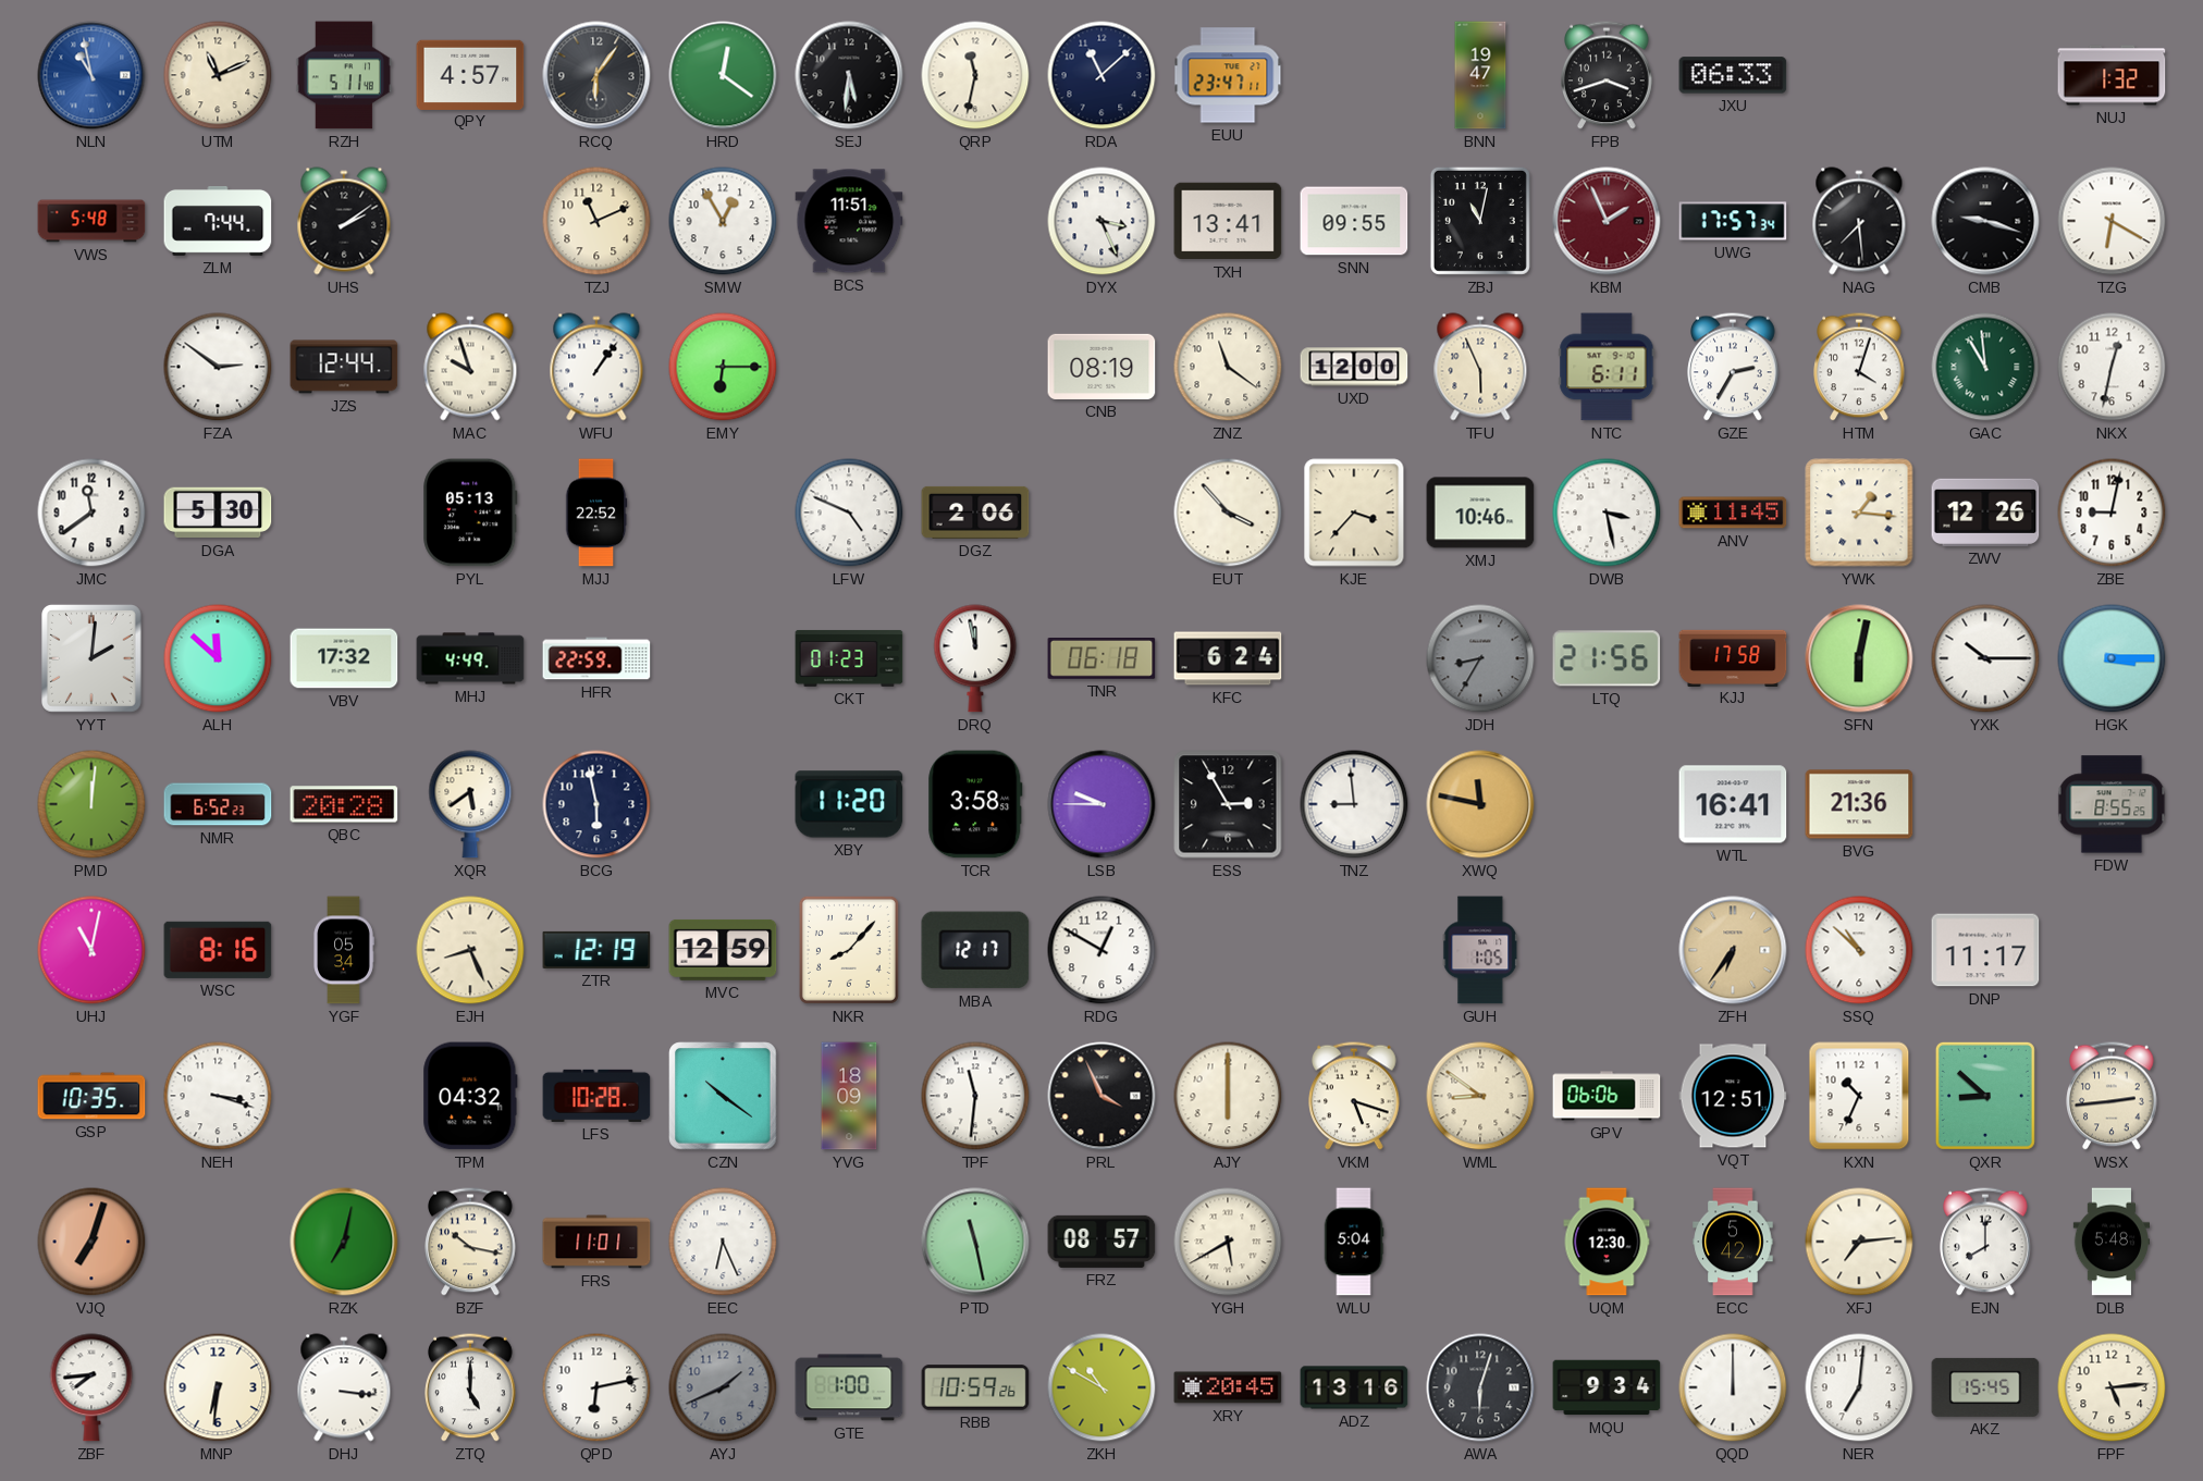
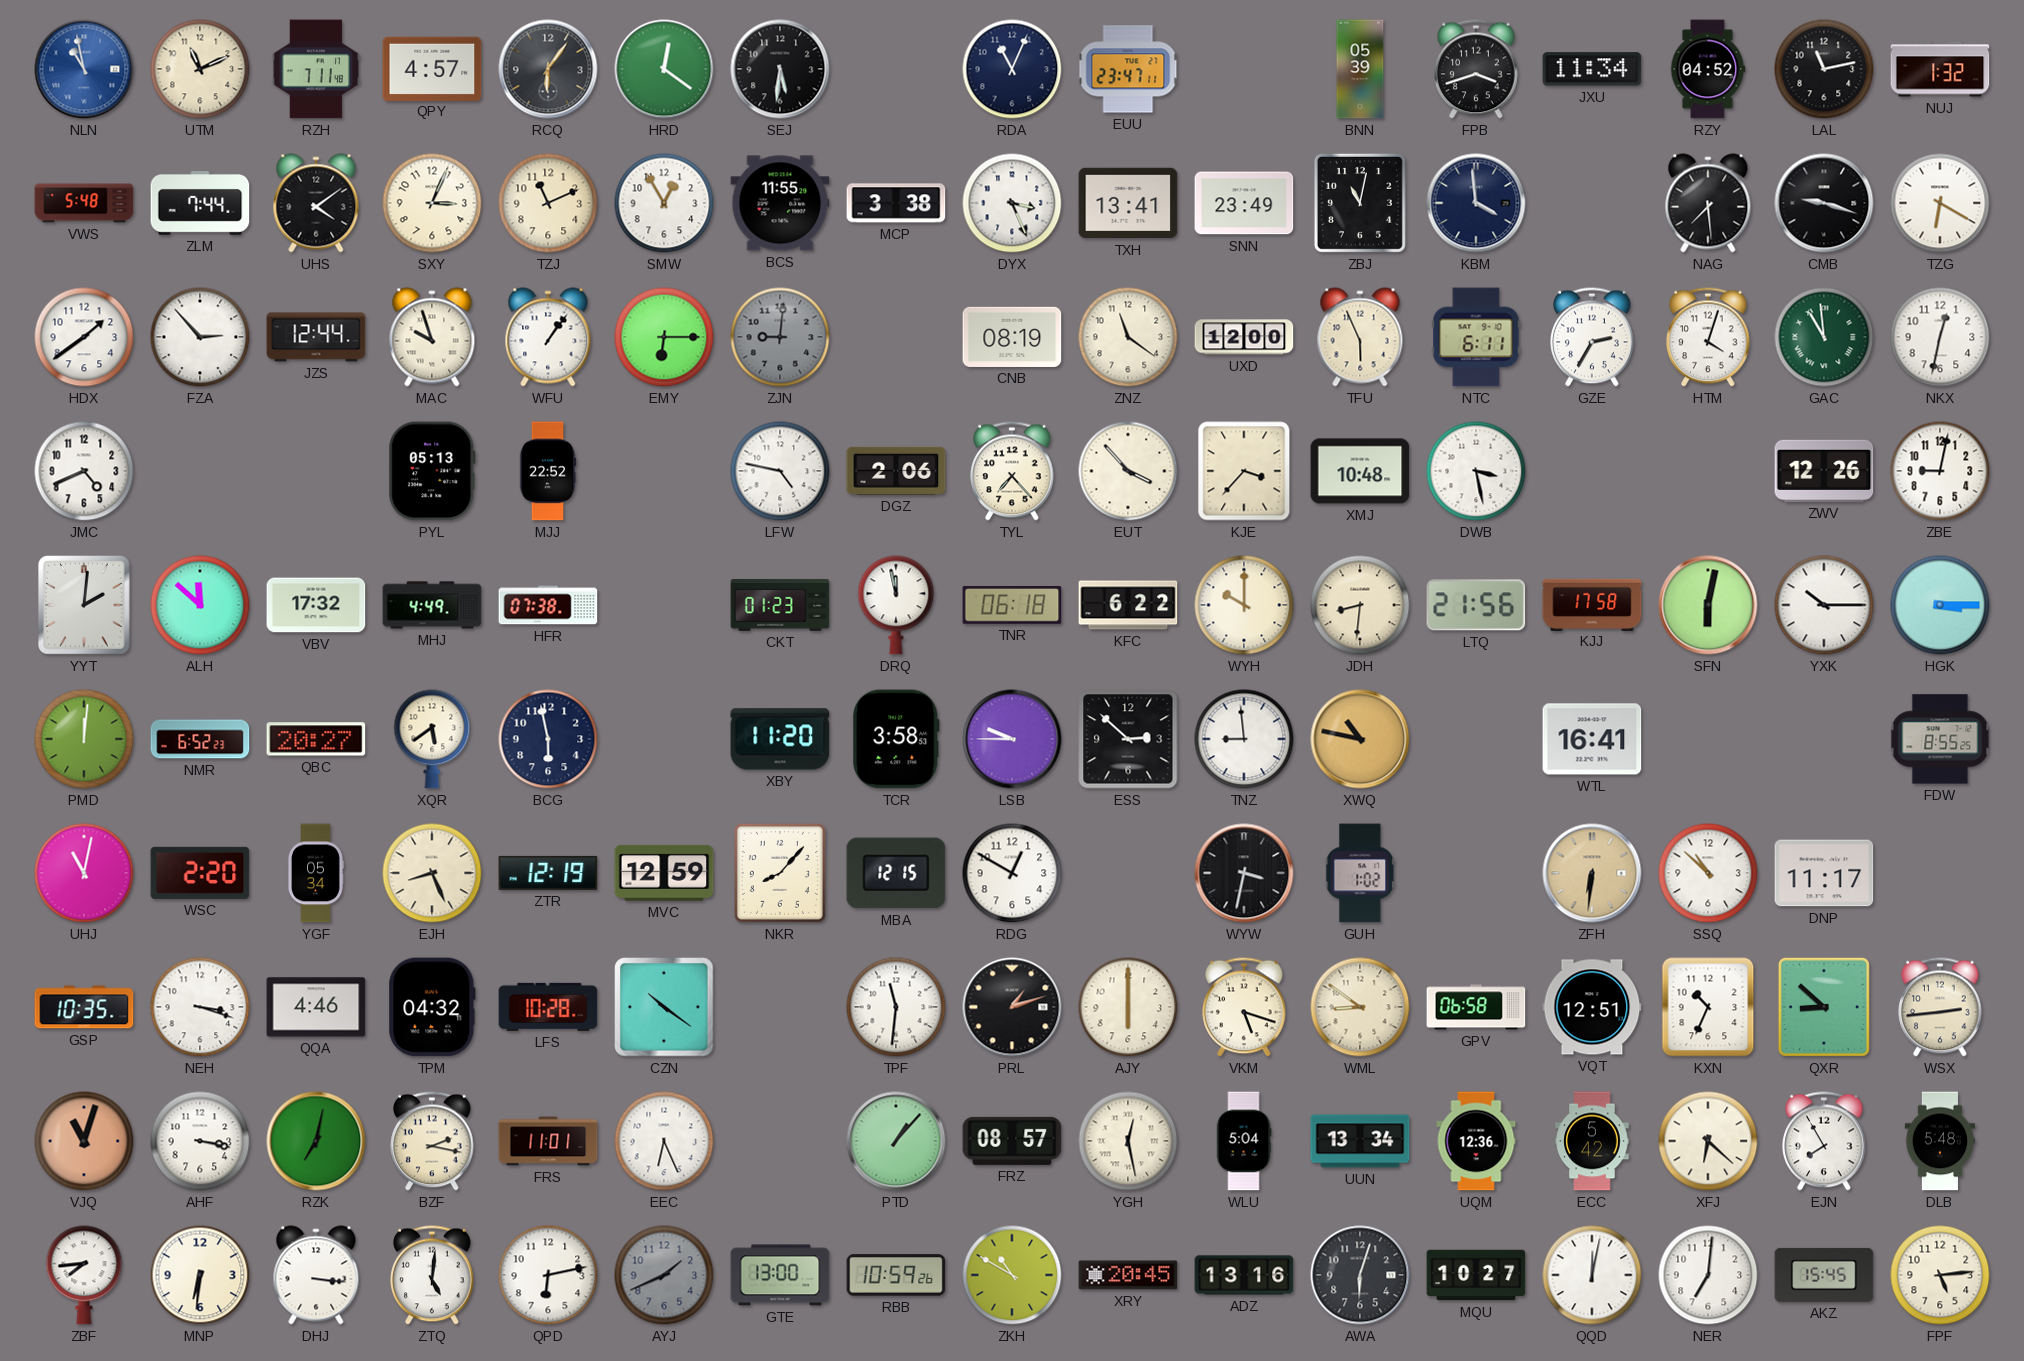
RZH: 5:11 -> 7:11 (315, 69)
QRP: 11:32 -> none (975, 75)
RDA: 11:08 -> 11:04 (1012, 69)
BNN: 19:47 -> 05:39 (1360, 69)
JXU: 06:33 -> 11:34 (1592, 69)
RZY: none -> 04:52 (1708, 69)
LAL: none -> 11:13 (1824, 69)
UHS: 2:09 -> 4:09 (316, 203)
SXY: none -> 3:04 (432, 203)
BCS: 11:51 -> 11:55 (780, 203)
MCP: none -> 3:38 (896, 203)
SNN: 09:55 -> 23:49 (1244, 203)
KBM: 1:56 -> 3:59 (1476, 203)
KBM dial: burgundy -> navy (1476, 203)
UWG: 17:57 -> none (1733, 221)
HDX: none -> 1:39 (84, 337)
FZA: 2:51 -> 2:53 (200, 337)
ZJN: none -> 9:01 (780, 337)
JMC: 11:39 -> 4:41 (84, 471)
DGA: 5:30 -> none (218, 513)
LFW: 4:49 -> 4:47 (780, 471)
TYL: none -> 7:23 (1012, 471)
XMJ: 10:46 -> 10:48 (1360, 471)
ANV: 11:45 -> none (1733, 513)
YWK: 1:16 -> none (1859, 513)
HFR: 22:59 -> 07:38 (548, 605)
KFC: 6:24 -> 6:22 (1128, 605)
WYH: none -> 10:00 (1244, 605)
JDH: 8:35 -> 8:31 (1360, 605)
JDH dial: grey -> cream (1360, 605)
QBC: 20:28 -> 20:27 (316, 739)
ESS: 2:55 -> 2:52 (1128, 739)
XWQ: 11:47 -> 10:47 (1360, 739)
BVG: 21:36 -> none (1859, 804)
WSC: 8:16 -> 2:20 (200, 873)
MBA: 12:17 -> 12:15 (896, 873)
WYW: none -> 3:32 (1244, 873)
GUH: 1:05 -> 1:02 (1360, 873)
ZFH: 6:36 -> 6:31 (1592, 873)
QQA: none -> 4:46 (316, 1007)
YVG: 18:09 -> none (849, 1096)
PRL: 3:56 -> 1:12 (1012, 1007)
GPV: 06:06 -> 06:58 (1476, 1007)
VJQ: 7:03 -> 11:03 (84, 1141)
AHF: none -> 3:17 (200, 1141)
BZF: 10:17 -> 2:17 (432, 1141)
PTD: 11:28 -> 1:07 (896, 1141)
YGH: 5:40 -> 12:28 (1128, 1141)
UUN: none -> 13:34 (1360, 1141)
UQM: 12:30 -> 12:36 (1476, 1141)
XFJ: 7:14 -> 6:22 (1708, 1141)
EJN: 8:00 -> 7:55 (1824, 1141)
ZTQ: 5:00 -> 5:01 (432, 1275)
GTE: 1:00 -> 13:00 (780, 1275)
MQU: 9:34 -> 10:27 (1476, 1275)
QQD: 12:00 -> 12:02 (1592, 1275)
